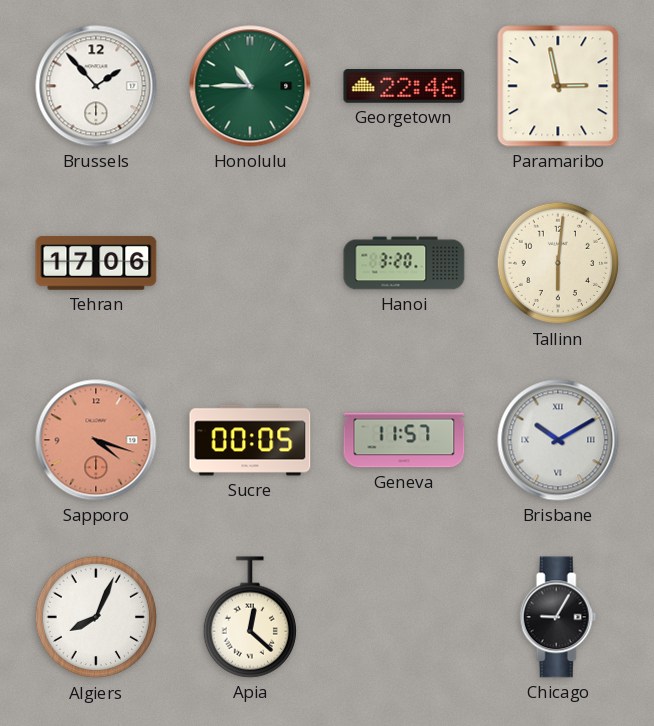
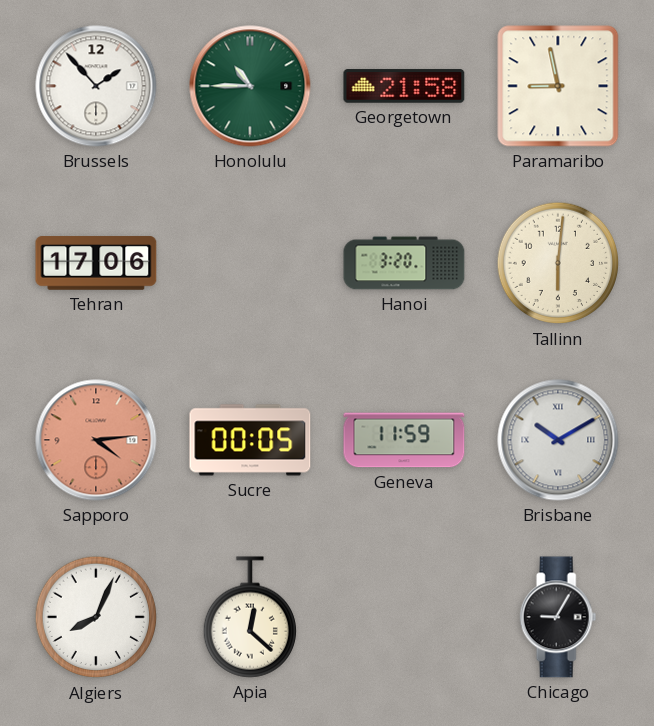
Georgetown: 22:46 -> 21:58 (404, 86)
Paramaribo: 2:58 -> 8:58 (558, 86)
Sapporo: 4:18 -> 4:14 (96, 440)
Geneva: 11:57 -> 11:59 (404, 440)
